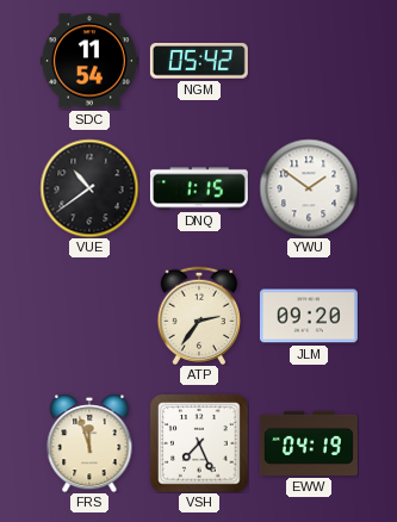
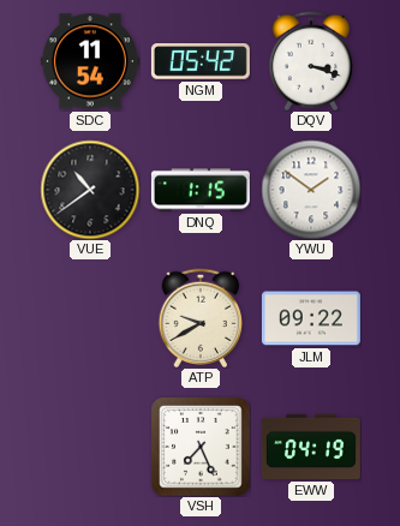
DQV: none -> 3:18 (311, 60)
ATP: 2:36 -> 9:40 (201, 317)
JLM: 09:20 -> 09:22 (311, 318)
FRS: 11:57 -> none (89, 443)
